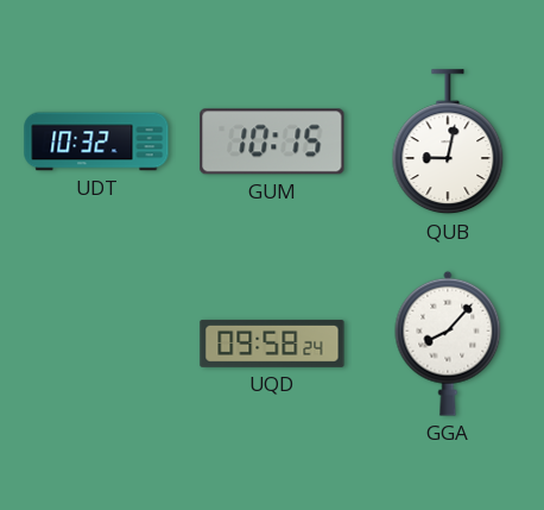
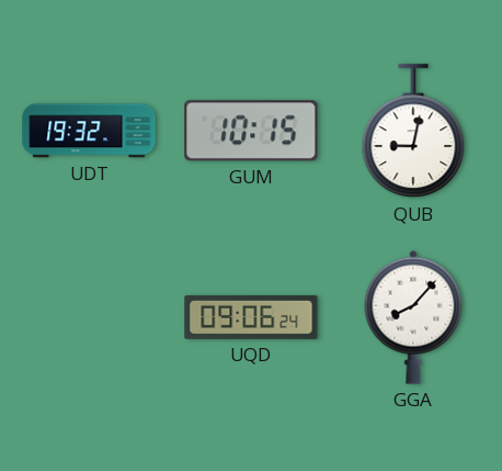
UDT: 10:32 -> 19:32 (89, 131)
UQD: 09:58 -> 09:06 (251, 317)
